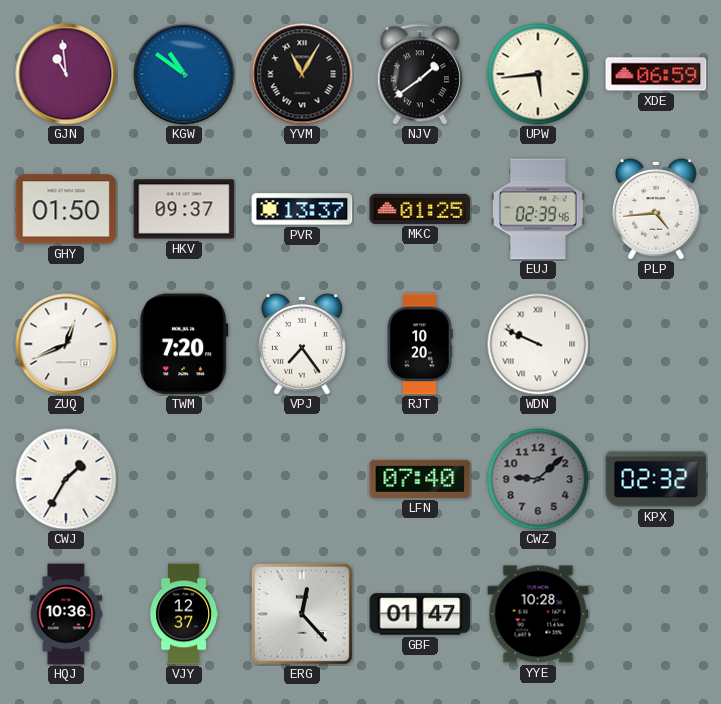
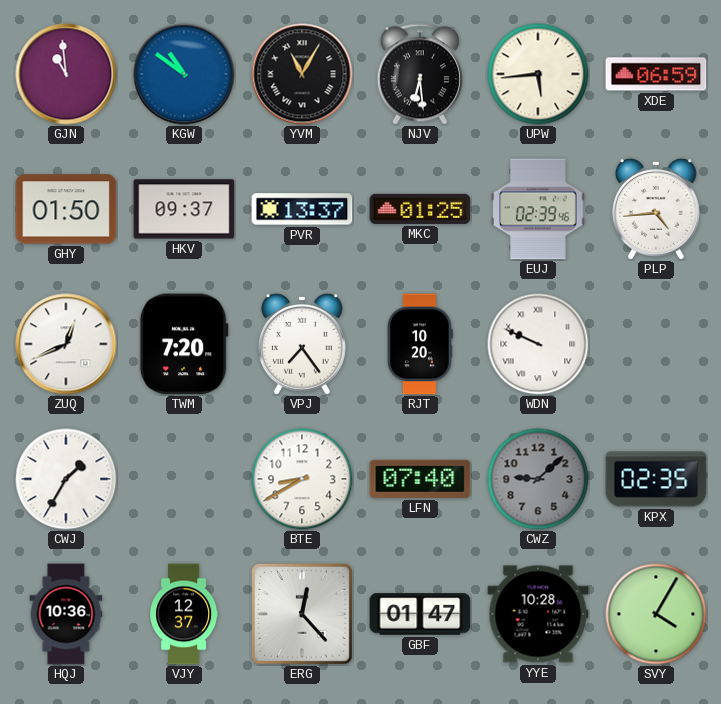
NJV: 1:39 -> 6:29 (420, 74)
BTE: none -> 8:40 (302, 479)
KPX: 02:32 -> 02:35 (656, 479)
SVY: none -> 4:05 (656, 614)
